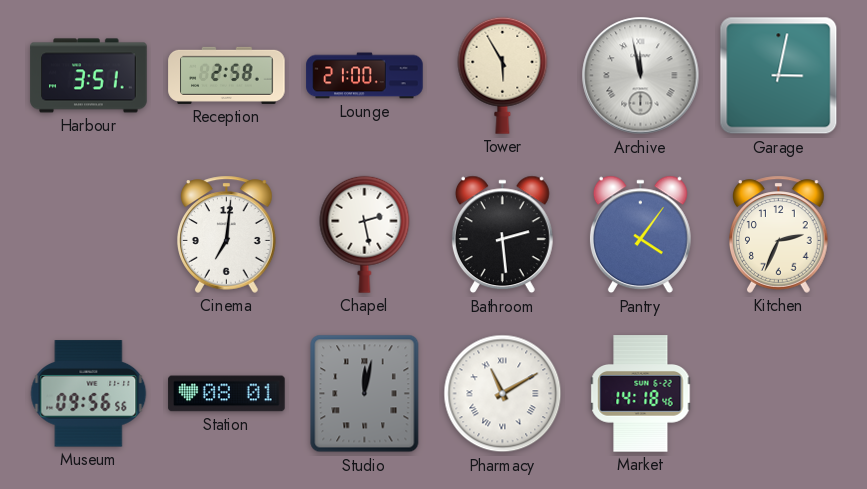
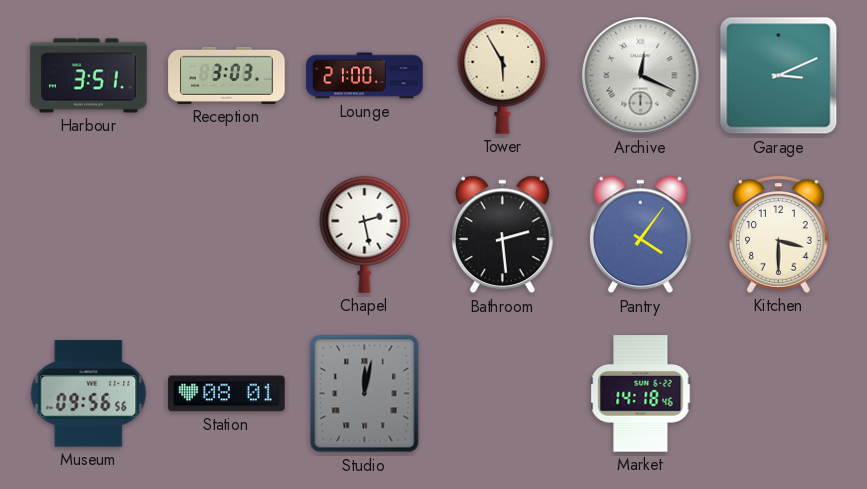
Reception: 2:58 -> 3:03 (227, 75)
Archive: 11:58 -> 12:19 (641, 76)
Garage: 3:02 -> 3:11 (779, 76)
Cinema: 7:01 -> none (227, 234)
Kitchen: 2:34 -> 3:30 (779, 234)
Pharmacy: 11:10 -> none (503, 394)
